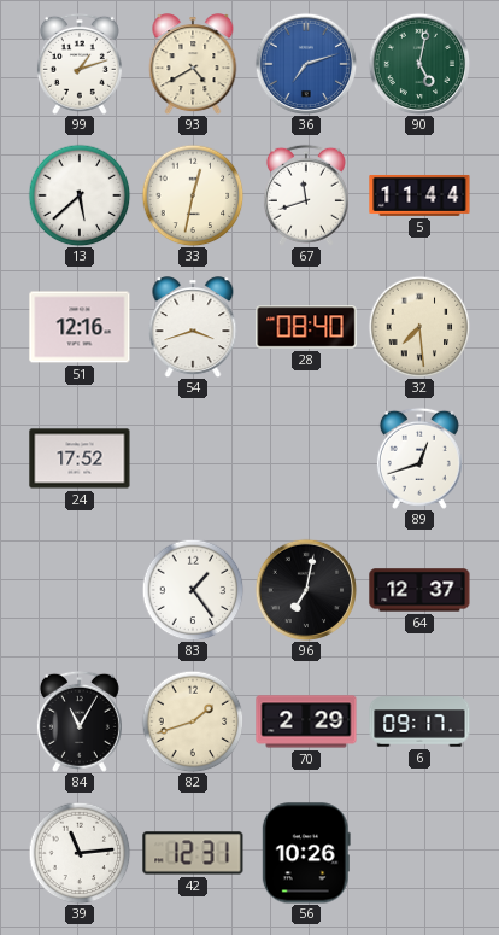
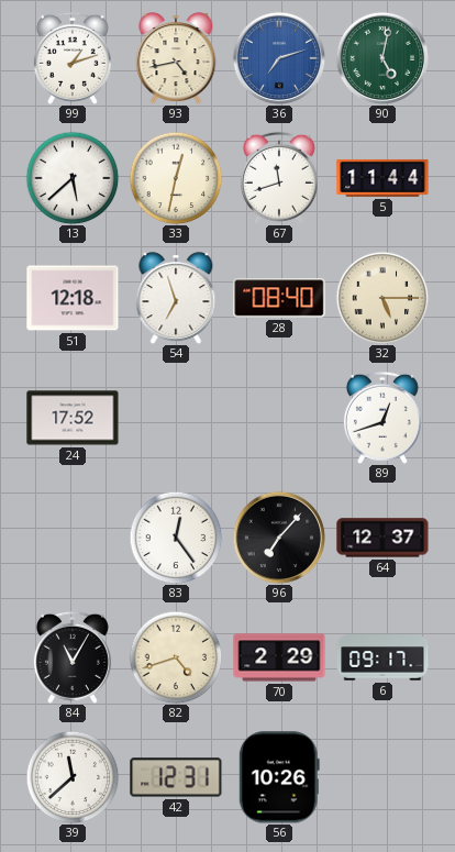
93: 4:40 -> 4:43 (176, 58)
51: 12:16 -> 12:18 (73, 298)
54: 3:42 -> 6:57 (176, 298)
32: 7:29 -> 5:15 (382, 298)
83: 1:24 -> 12:24 (176, 538)
96: 7:02 -> 7:07 (279, 538)
82: 1:42 -> 4:42 (176, 657)
39: 11:14 -> 11:38 (73, 777)
